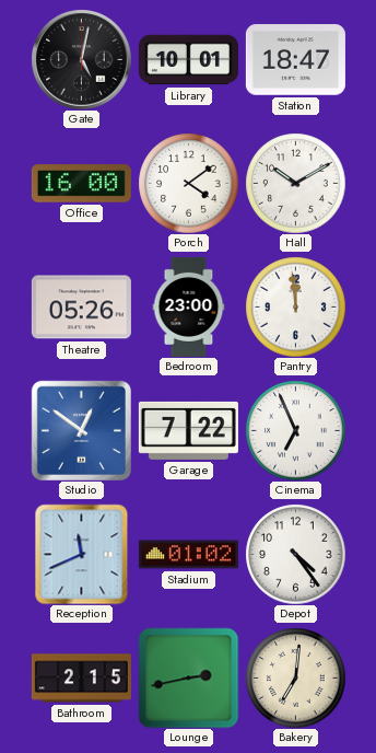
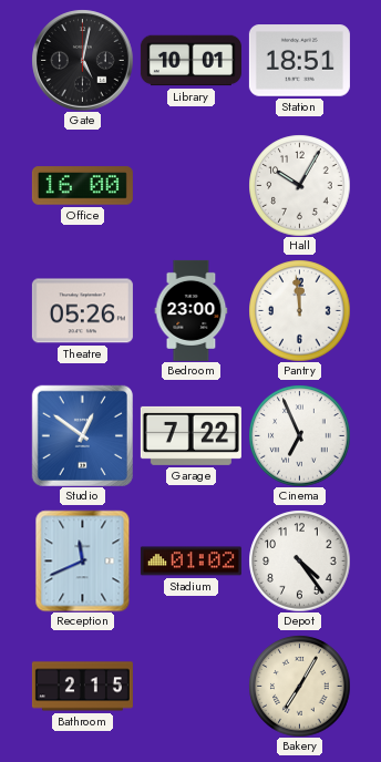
Station: 18:47 -> 18:51 (299, 61)
Porch: 4:09 -> none (188, 183)
Hall: 10:10 -> 10:05 (299, 185)
Lounge: 2:43 -> none (188, 677)
Bakery: 7:01 -> 7:05 (299, 686)
